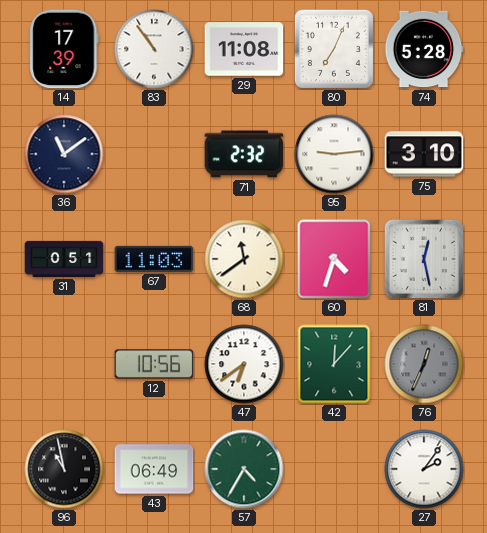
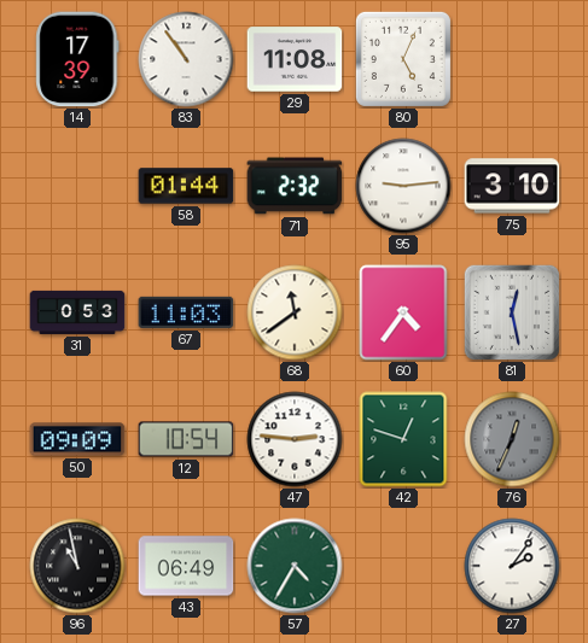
80: 7:04 -> 5:04 (403, 59)
74: 5:28 -> none (424, 49)
36: 11:09 -> none (64, 154)
58: none -> 01:44 (186, 186)
31: 0:51 -> 0:53 (77, 312)
60: 4:33 -> 4:36 (403, 312)
50: none -> 09:09 (77, 439)
12: 10:56 -> 10:54 (186, 439)
47: 6:39 -> 2:46 (295, 439)
42: 12:07 -> 12:48 (403, 439)
